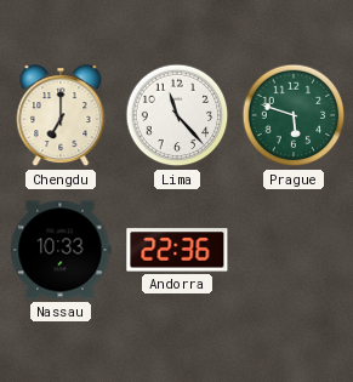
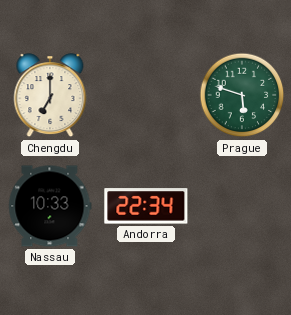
Lima: 11:23 -> none (177, 115)
Andorra: 22:36 -> 22:34 (146, 206)
